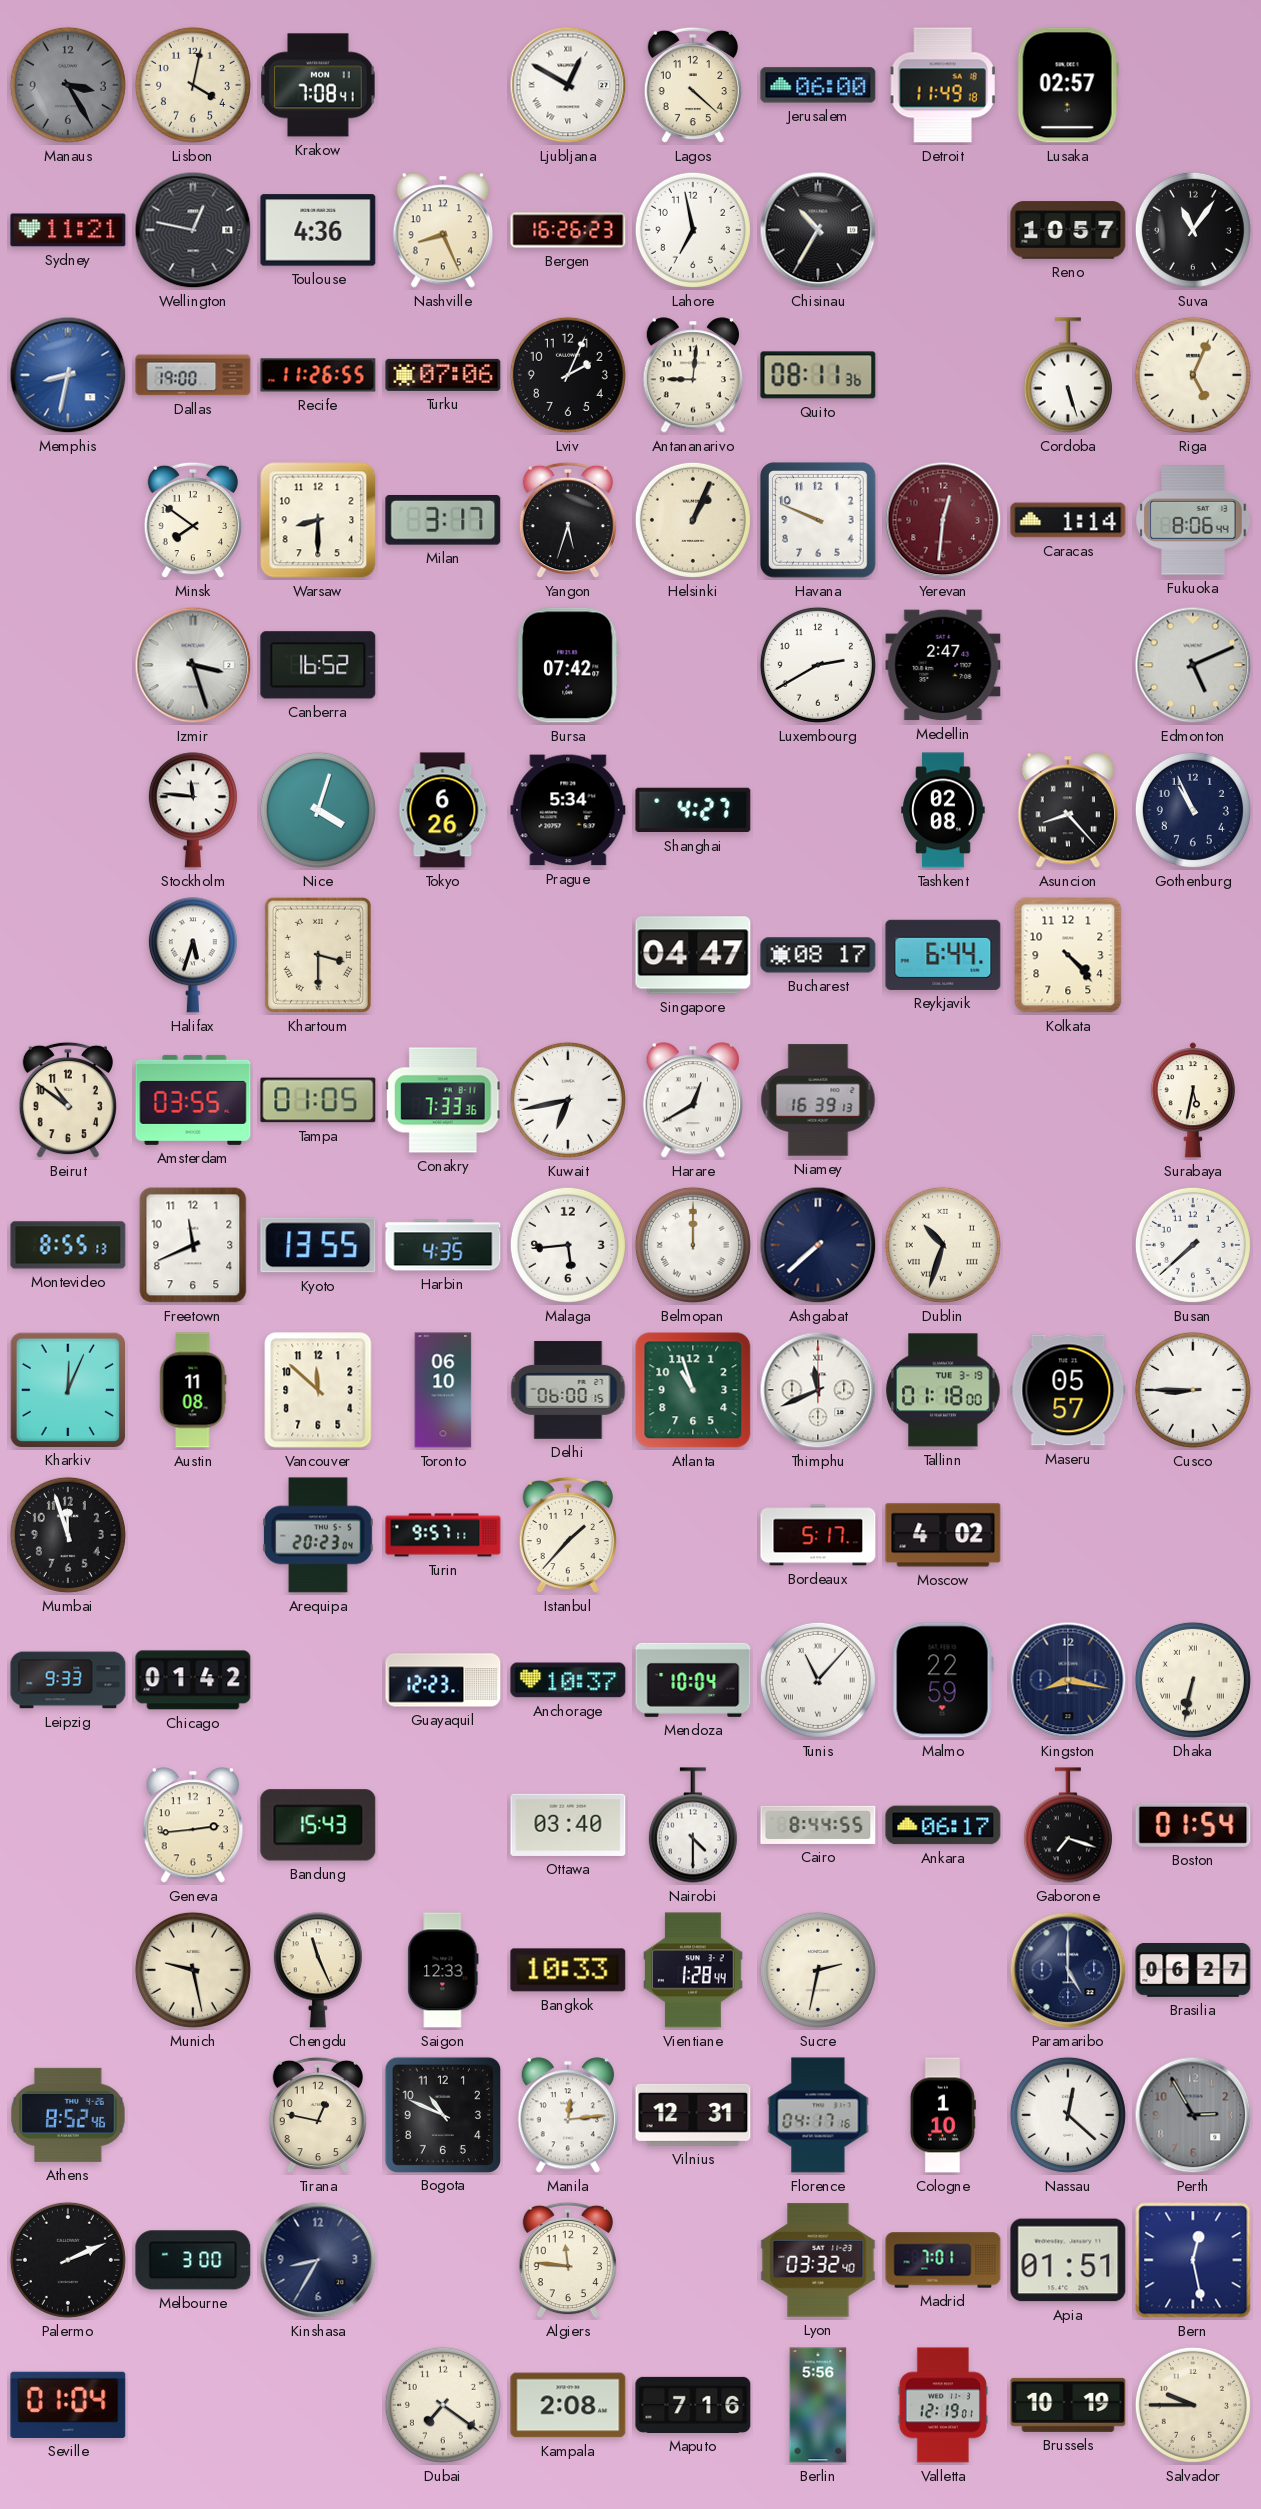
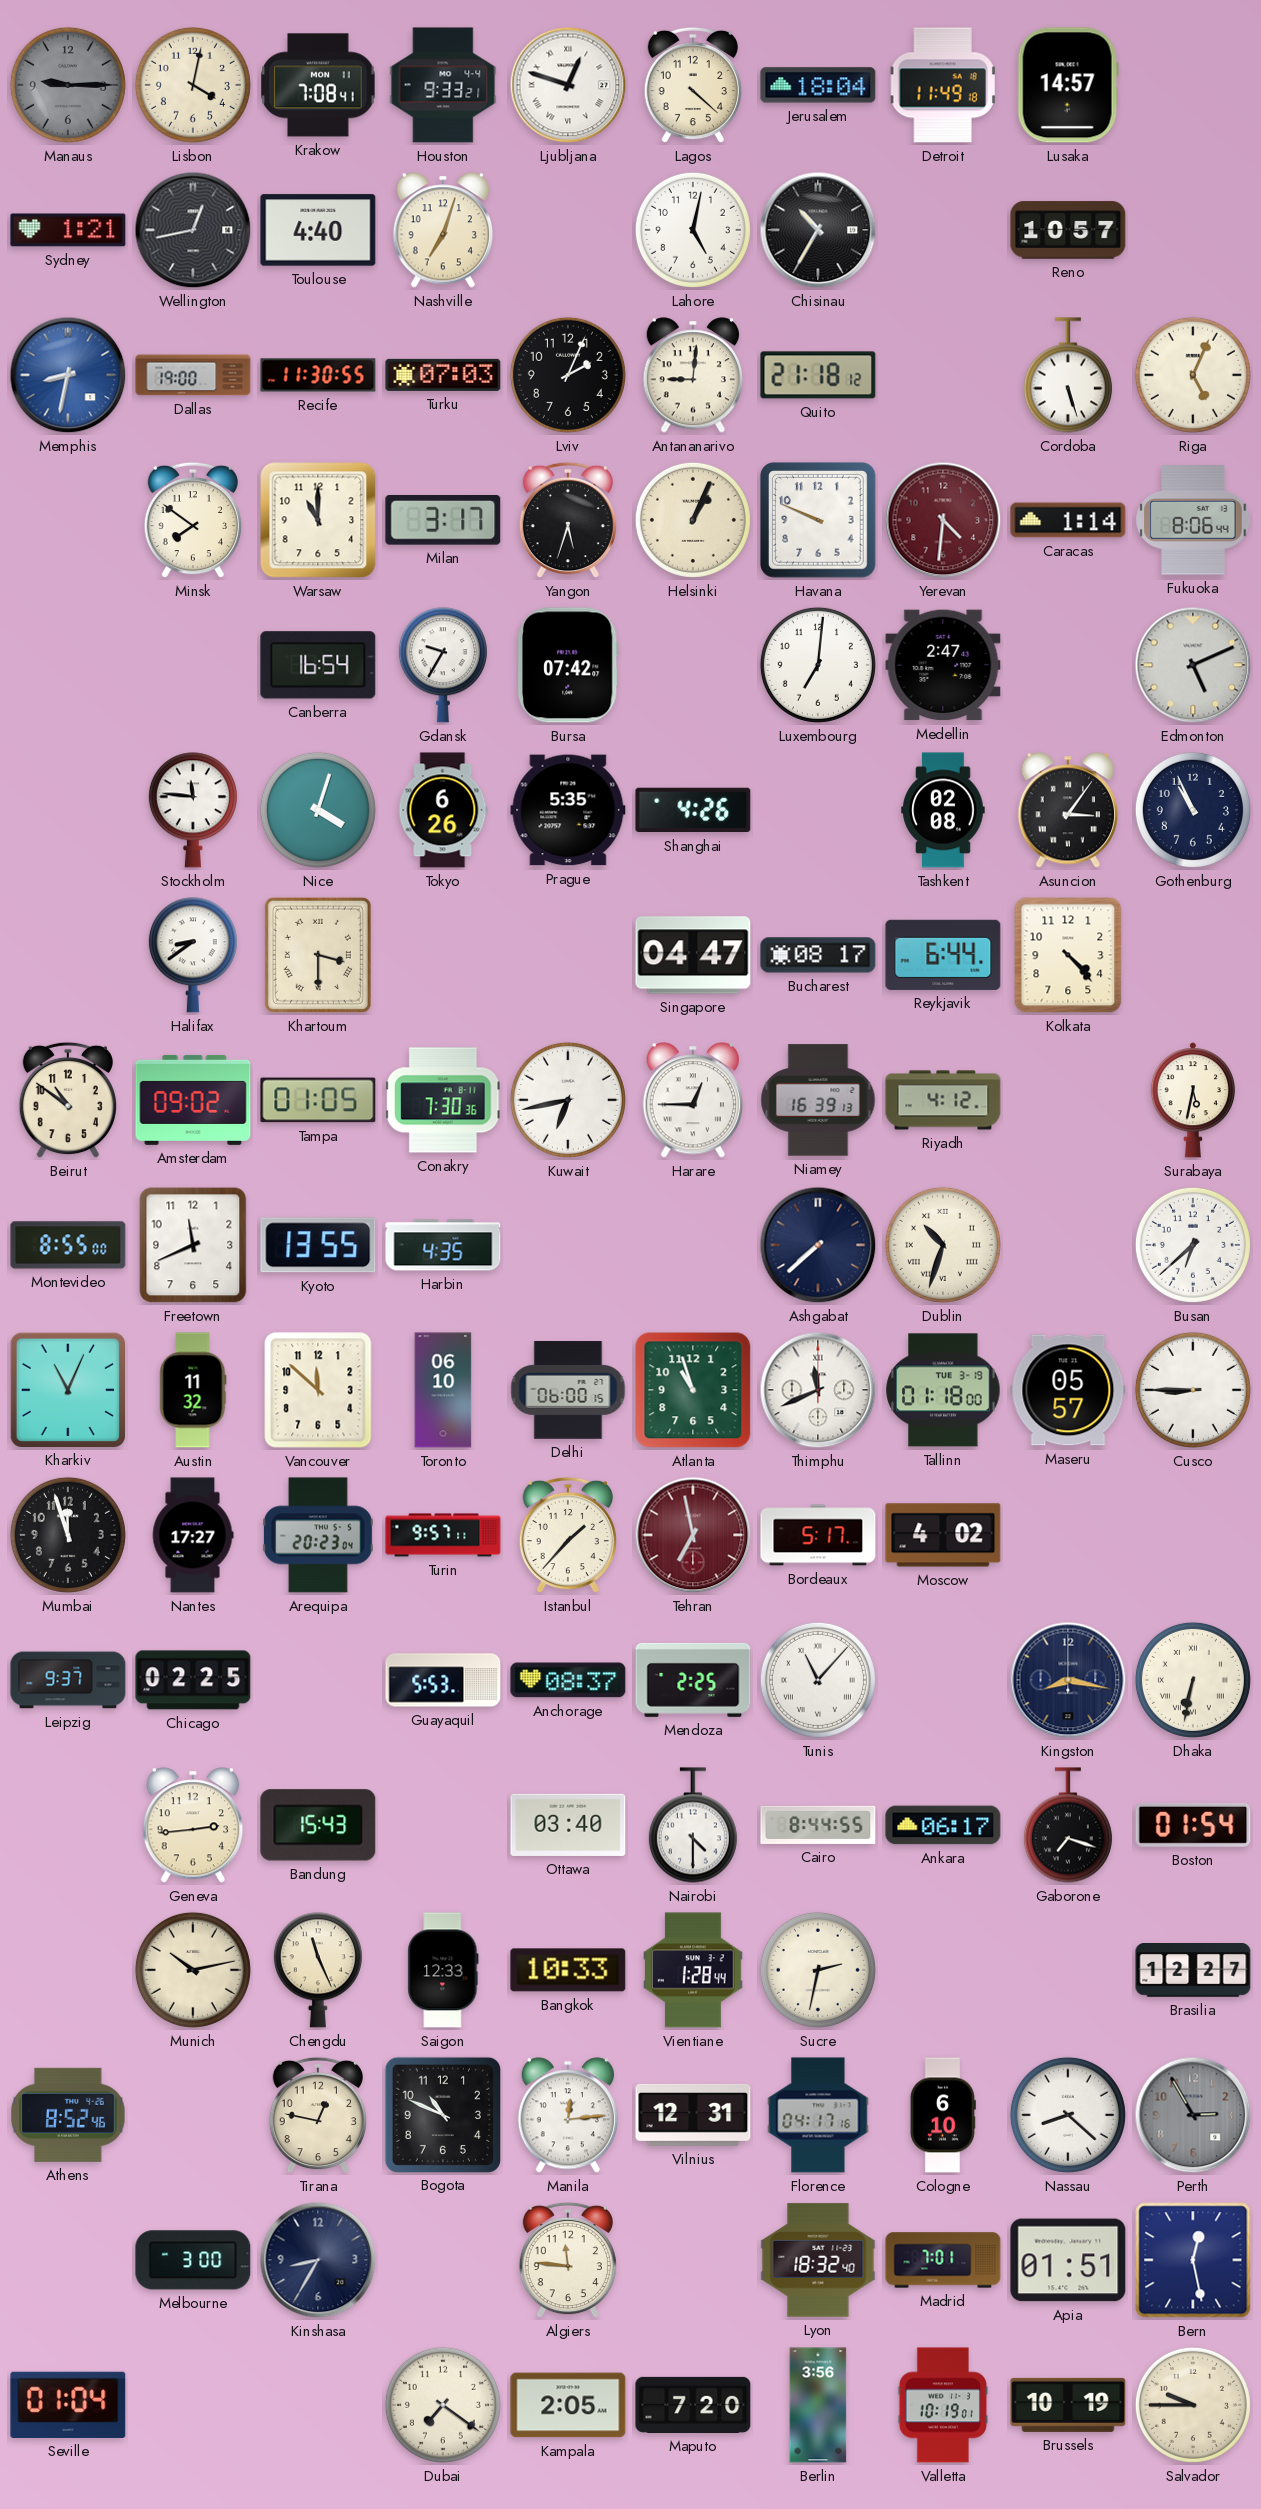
Manaus: 3:25 -> 9:15 (68, 85)
Houston: none -> 9:33 (443, 85)
Ljubljana: 12:50 -> 12:48 (568, 85)
Jerusalem: 06:00 -> 18:04 (818, 85)
Lusaka: 02:57 -> 14:57 (1068, 85)
Sydney: 11:21 -> 1:21 (68, 230)
Wellington: 12:47 -> 12:43 (193, 230)
Toulouse: 4:36 -> 4:40 (318, 230)
Nashville: 8:26 -> 7:03 (442, 230)
Bergen: 16:26 -> none (568, 230)
Lahore: 6:58 -> 5:02 (693, 230)
Suva: 11:06 -> none (1193, 230)
Recife: 11:26 -> 11:30 (318, 375)
Turku: 07:06 -> 07:03 (443, 375)
Quito: 08:11 -> 21:18 (818, 375)
Warsaw: 8:30 -> 11:00 (318, 520)
Yerevan: 12:31 -> 4:31 (943, 520)
Izmir: 3:27 -> none (193, 665)
Canberra: 16:52 -> 16:54 (318, 665)
Gdansk: none -> 9:35 (443, 665)
Luxembourg: 2:40 -> 7:01 (818, 665)
Prague: 5:34 -> 5:35 (568, 810)
Shanghai: 4:27 -> 4:26 (693, 810)
Asuncion: 8:23 -> 3:06 (1067, 810)
Halifax: 5:33 -> 8:39 (193, 955)
Amsterdam: 03:55 -> 09:02 (193, 1100)
Conakry: 7:33 -> 7:30 (443, 1100)
Harare: 12:40 -> 12:45 (692, 1100)
Riyadh: none -> 4:12 (943, 1100)
Montevideo: 8:55:13 -> 8:55:00 (68, 1245)
Malaga: 5:44 -> none (568, 1245)
Belmopan: 12:00 -> none (693, 1245)
Busan: 7:38 -> 6:38 (1193, 1245)
Kharkiv: 12:04 -> 11:04 (67, 1389)
Austin: 11:08 -> 11:32 (193, 1390)
Nantes: none -> 17:27 (193, 1535)
Tehran: none -> 6:58 (693, 1535)
Leipzig: 9:33 -> 9:37 (68, 1680)
Chicago: 01:42 -> 02:25 (193, 1680)
Guayaquil: 12:23 -> 5:53 (443, 1680)
Anchorage: 10:37 -> 08:37 (568, 1680)
Mendoza: 10:04 -> 2:25 (693, 1680)
Malmo: 22:59 -> none (943, 1680)
Munich: 9:28 -> 10:13 (193, 1970)
Paramaribo: 5:00 -> none (1068, 1970)
Brasilia: 06:27 -> 12:27 (1193, 1971)
Cologne: 1:10 -> 6:10 (943, 2115)
Nassau: 12:22 -> 8:22 (1068, 2115)
Palermo: 2:11 -> none (68, 2260)
Lyon: 03:32 -> 18:32 (818, 2260)
Kampala: 2:08 -> 2:05 (568, 2405)
Maputo: 7:16 -> 7:20 (693, 2405)
Berlin: 5:56 -> 3:56 (818, 2405)
Valletta: 12:19 -> 10:19 (943, 2405)
